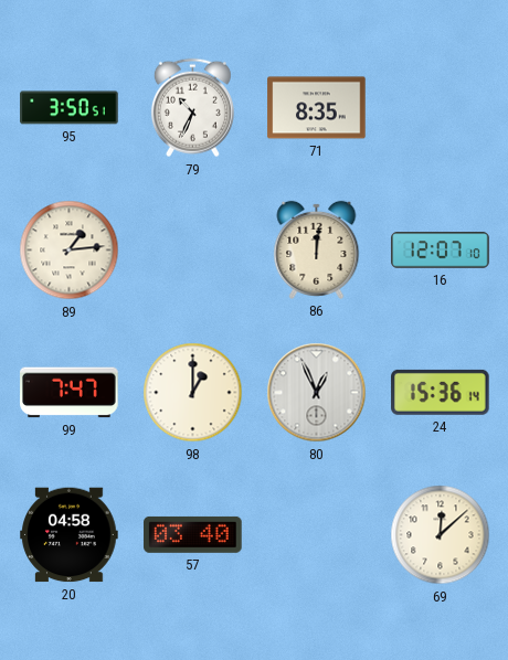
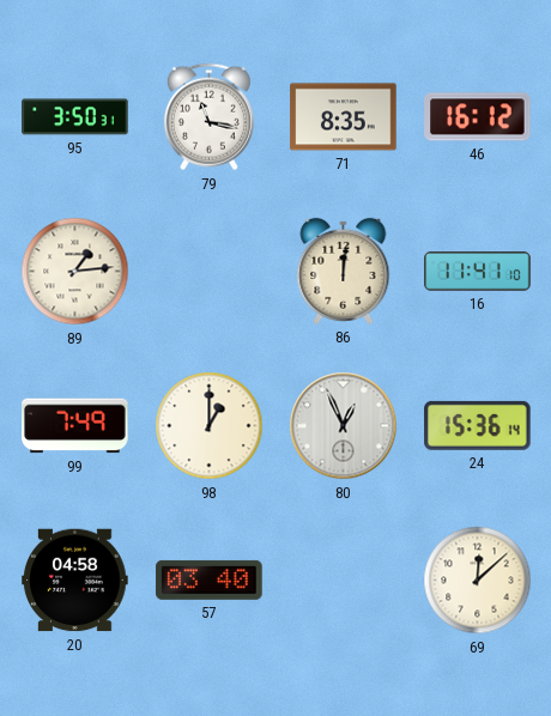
95: 3:50:51 -> 3:50:31 (75, 117)
79: 10:34 -> 11:17 (208, 117)
46: none -> 16:12 (478, 117)
16: 12:07 -> 11:41 (478, 272)
99: 7:47 -> 7:49 (75, 426)
